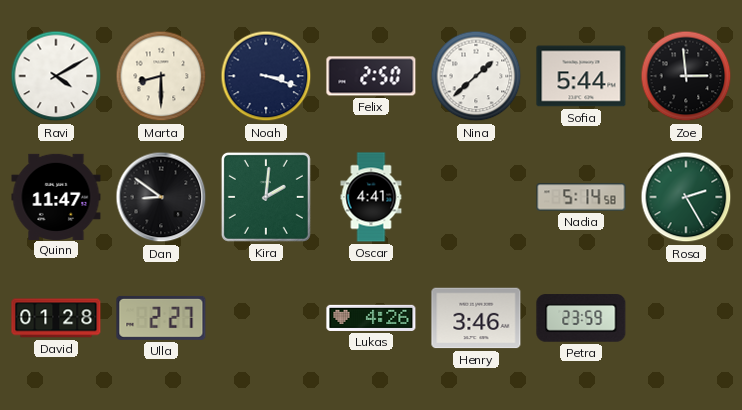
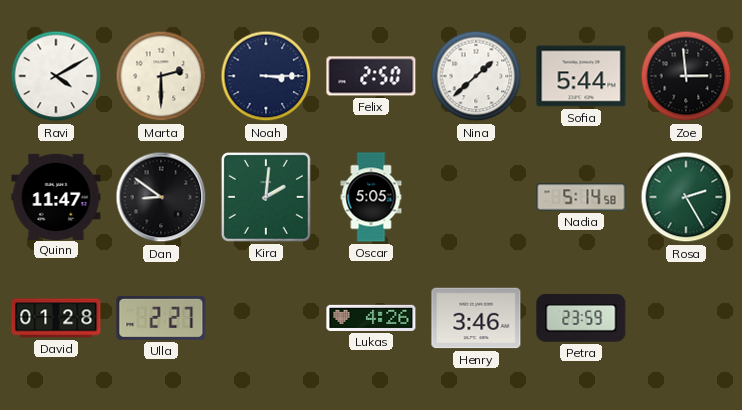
Marta: 8:30 -> 2:30 (161, 76)
Noah: 3:18 -> 3:15 (266, 76)
Oscar: 4:41 -> 5:05 (371, 197)
